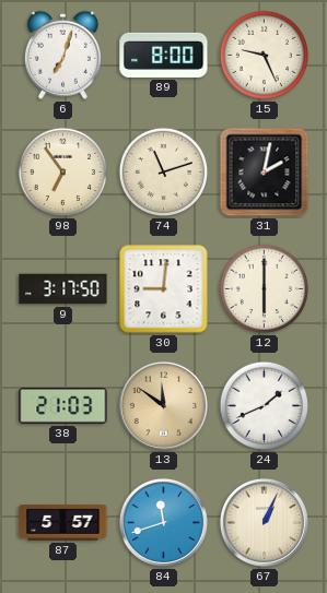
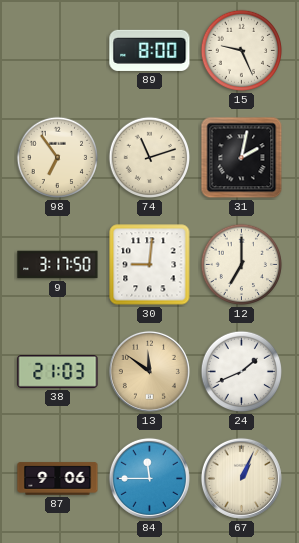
6: 7:03 -> none (62, 55)
12: 6:00 -> 7:00 (242, 265)
87: 5:57 -> 9:06 (58, 479)
84: 11:42 -> 11:45 (149, 478)
